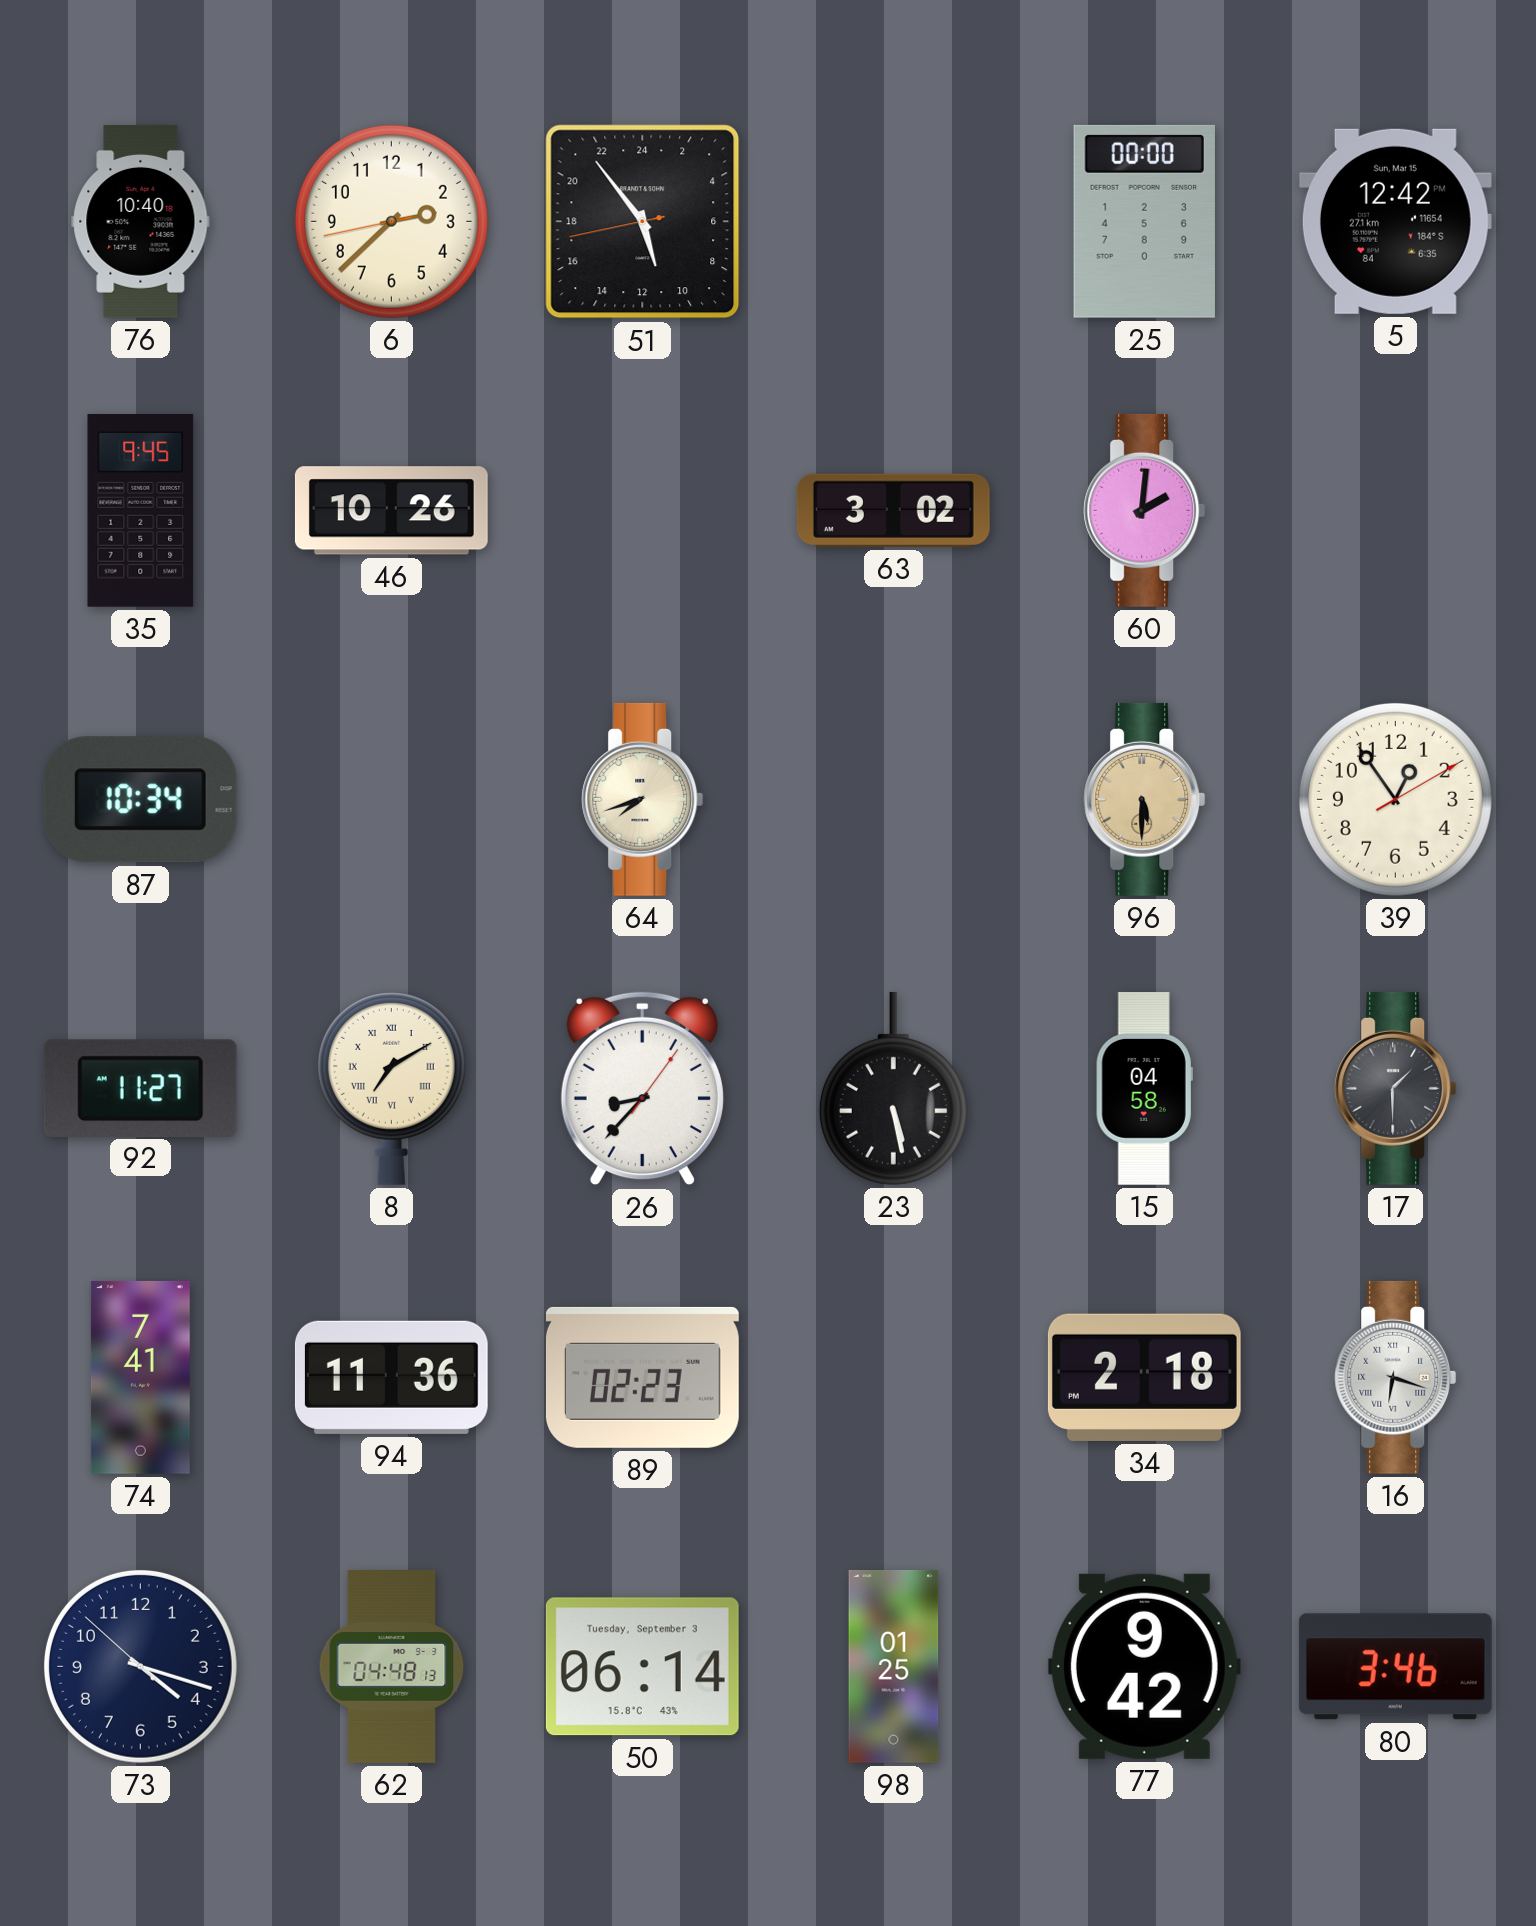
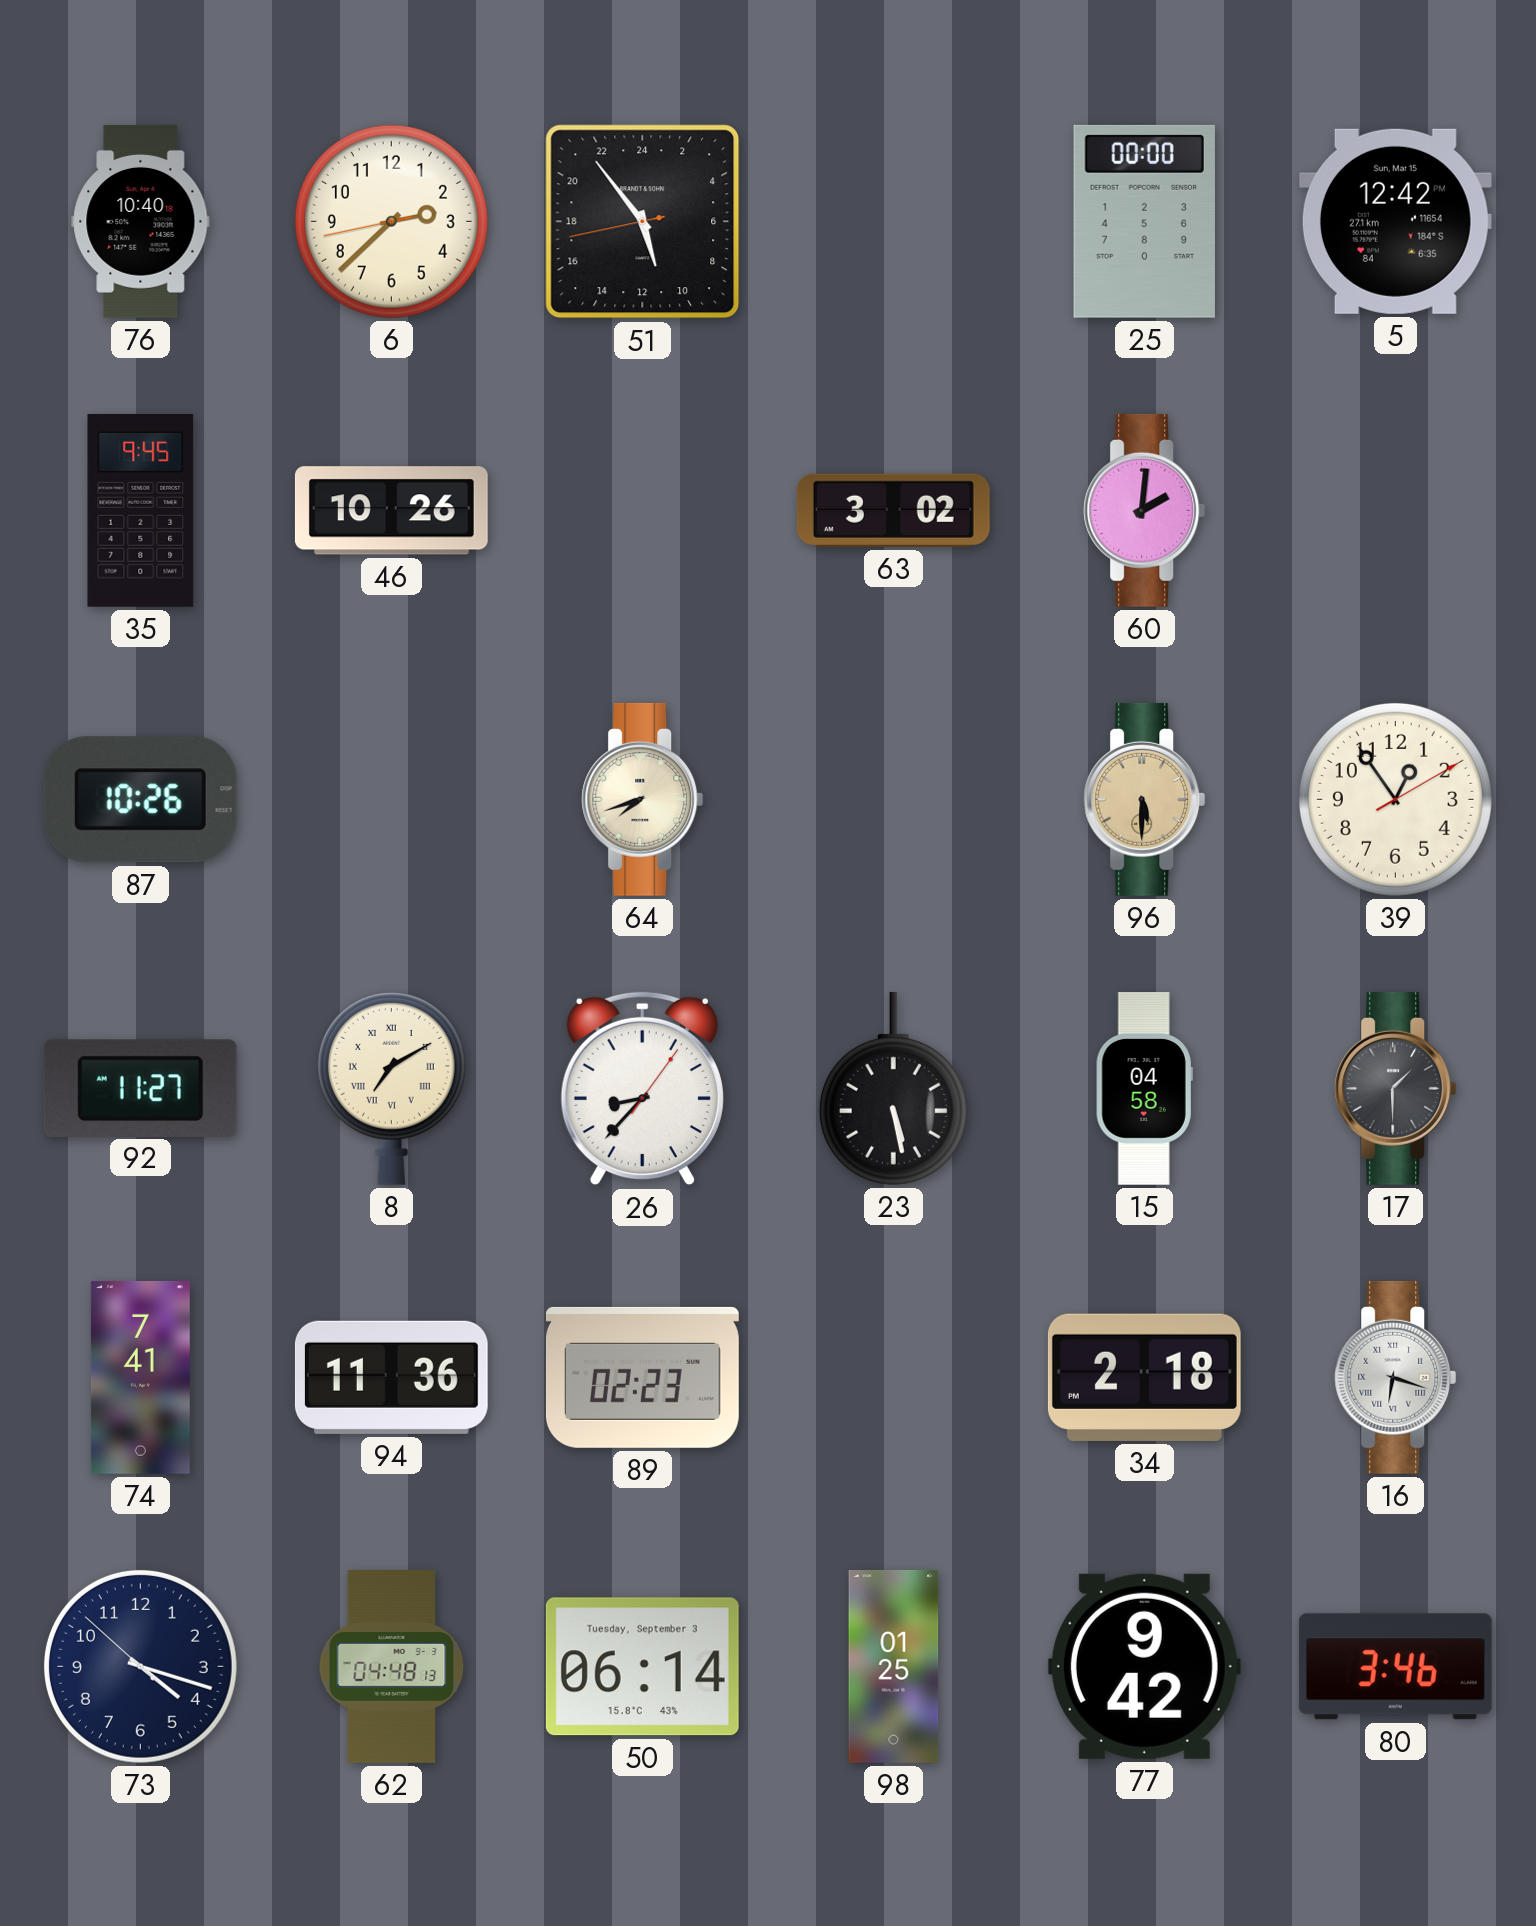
87: 10:34 -> 10:26 (140, 800)
